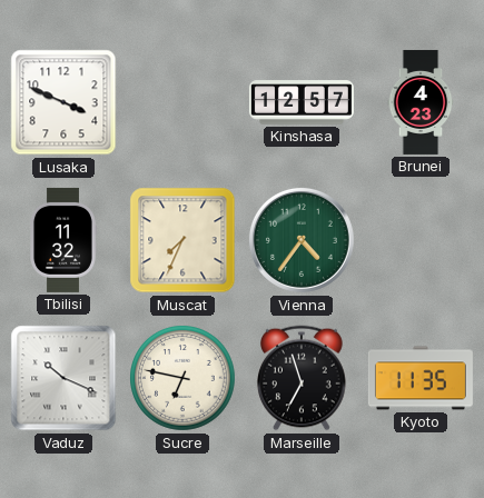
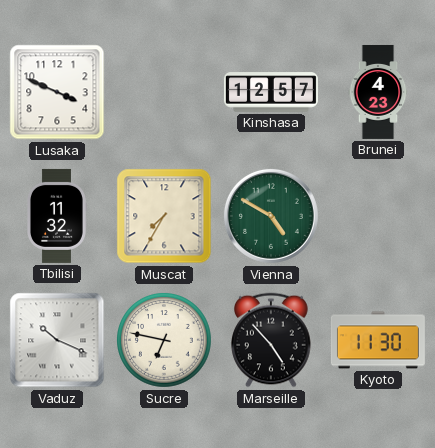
Muscat: 7:34 -> 7:35 (164, 216)
Vienna: 4:36 -> 4:50 (271, 216)
Marseille: 6:57 -> 4:53 (272, 340)
Kyoto: 11:35 -> 11:30 (378, 340)
